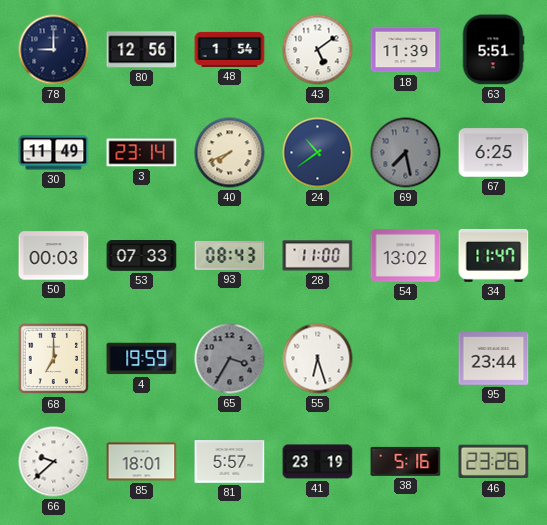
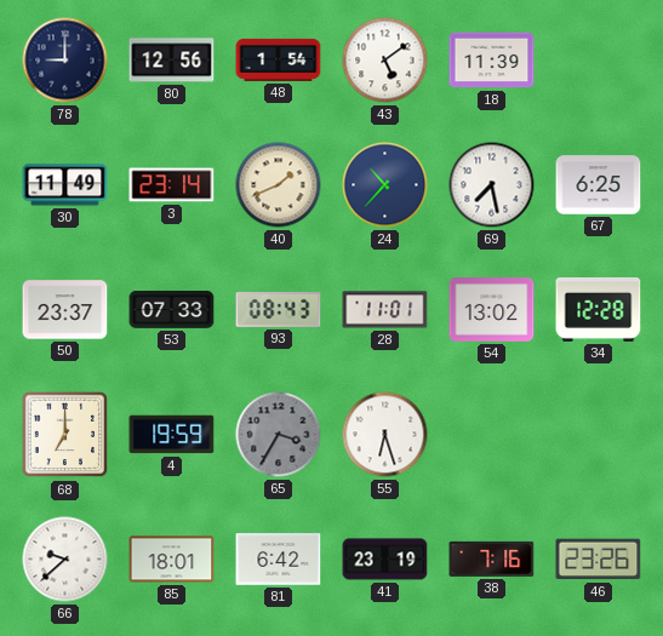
63: 5:51 -> none (493, 50)
40: 7:41 -> 1:41 (279, 185)
24: 10:39 -> 10:37 (385, 185)
69 dial: grey -> white (492, 185)
50: 00:03 -> 23:37 (65, 310)
28: 11:00 -> 11:01 (385, 310)
34: 11:47 -> 12:28 (599, 310)
95: 23:44 -> none (494, 359)
81: 5:57 -> 6:42 (279, 560)
38: 5:16 -> 7:16 (492, 558)
